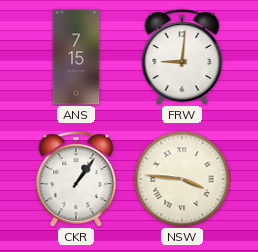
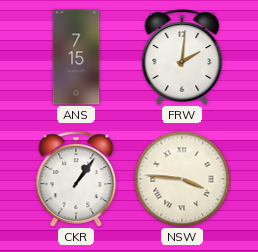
FRW: 9:01 -> 2:01 (182, 57)
